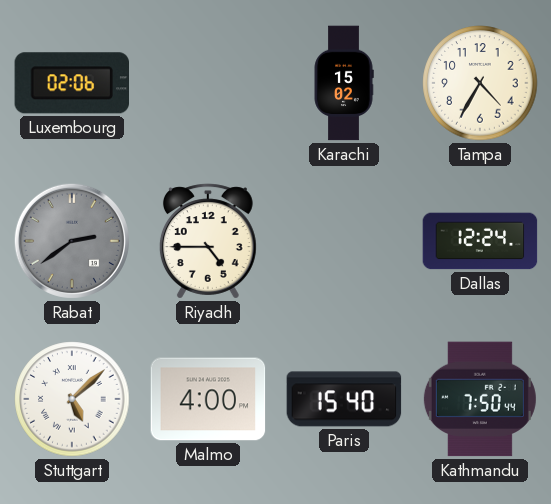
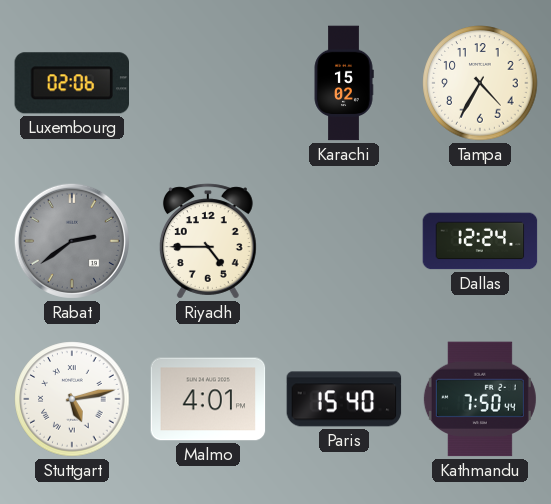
Stuttgart: 5:08 -> 5:13 (72, 399)
Malmo: 4:00 -> 4:01 (208, 399)
